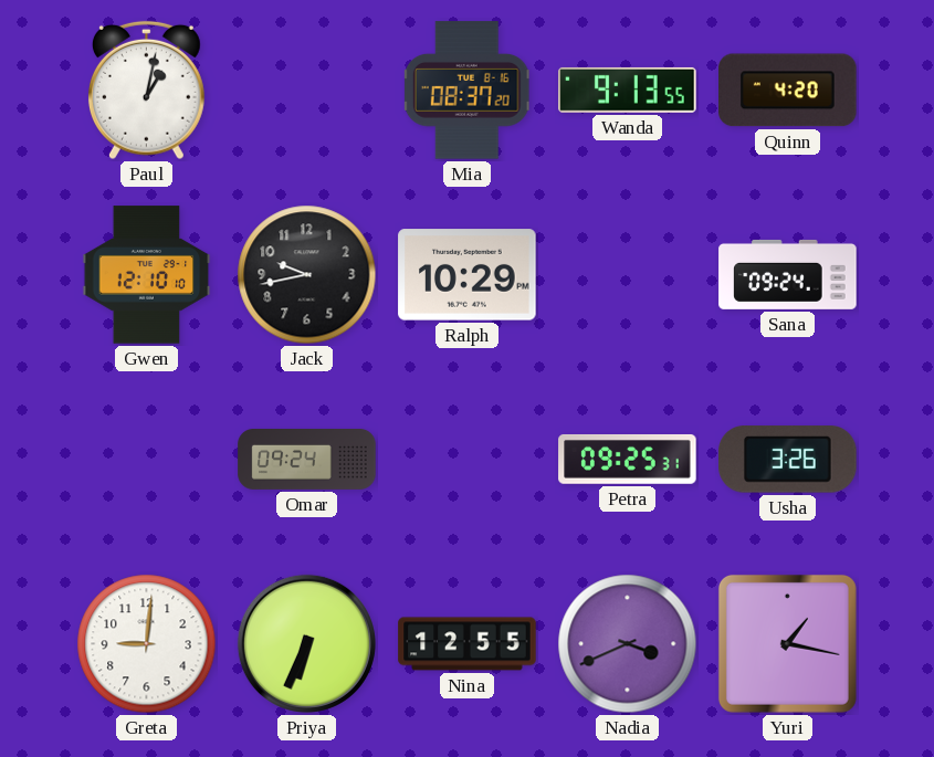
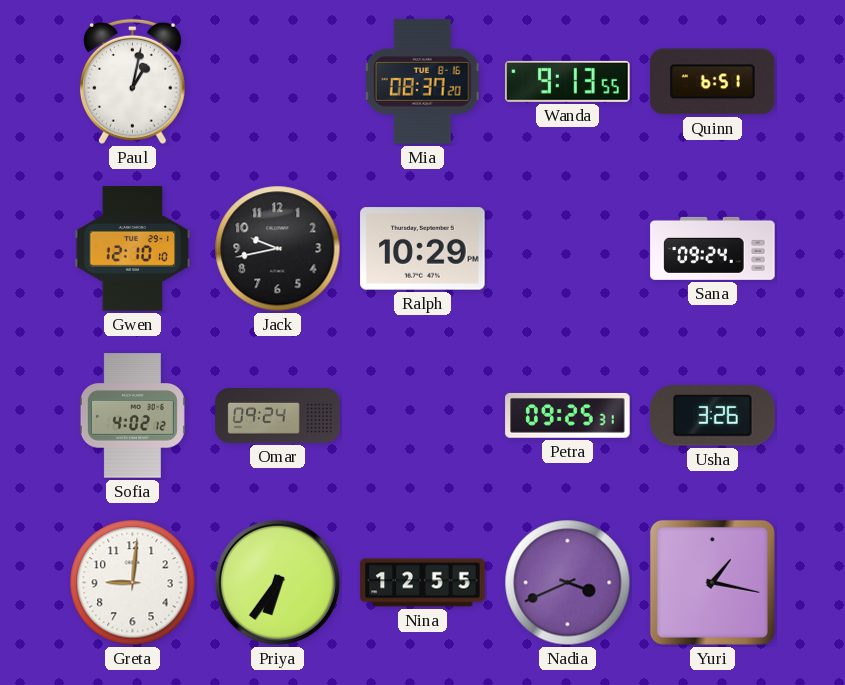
Quinn: 4:20 -> 6:51 (713, 82)
Sofia: none -> 4:02 (132, 416)
Priya: 6:34 -> 6:36 (277, 582)
